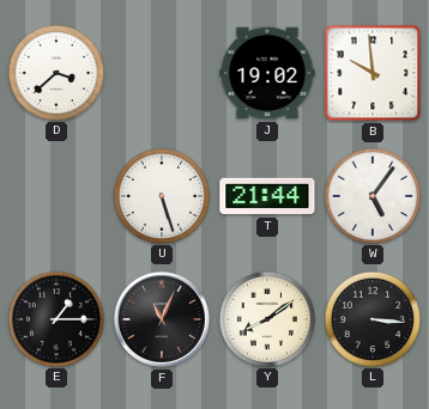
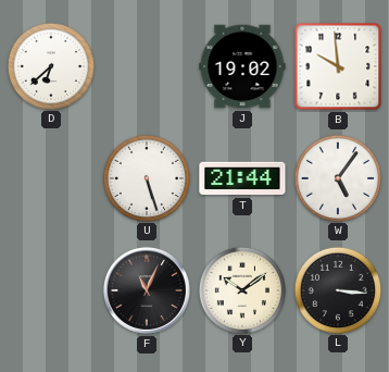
D: 3:38 -> 6:38 (50, 65)
E: 1:15 -> none (55, 318)
Y: 8:09 -> 10:09 (241, 289)
